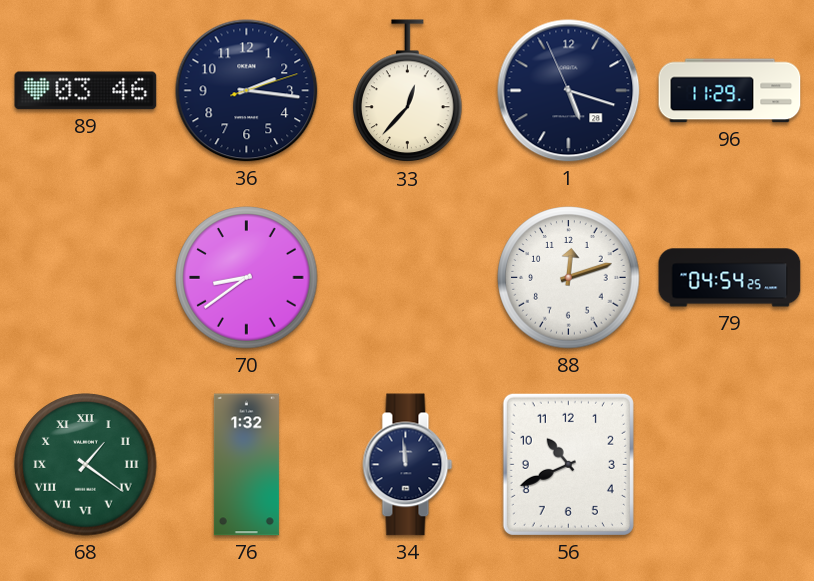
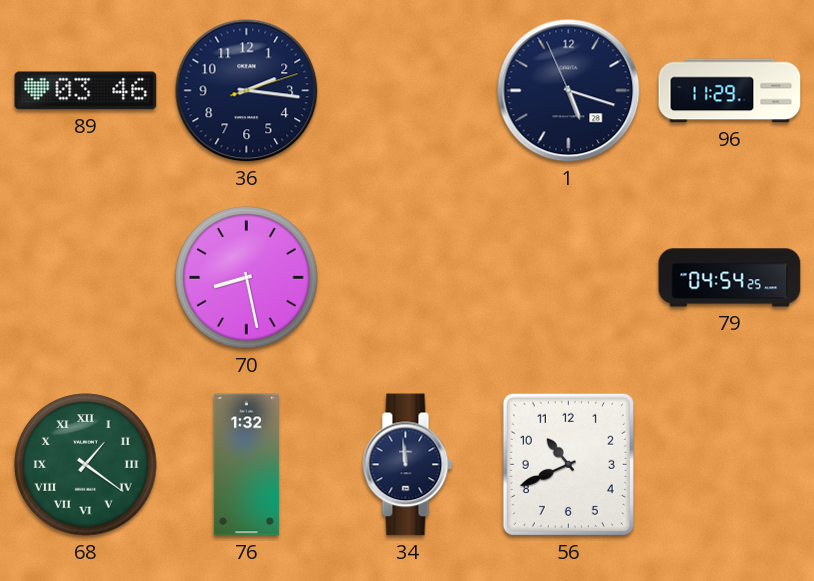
33: 12:37 -> none (408, 91)
70: 8:39 -> 8:28 (247, 278)
88: 12:12 -> none (569, 278)
